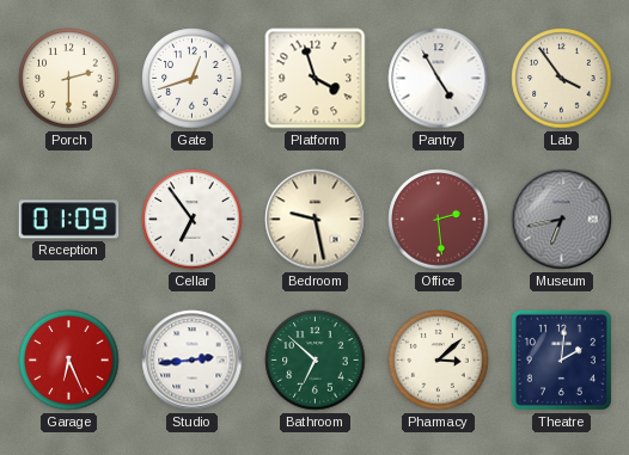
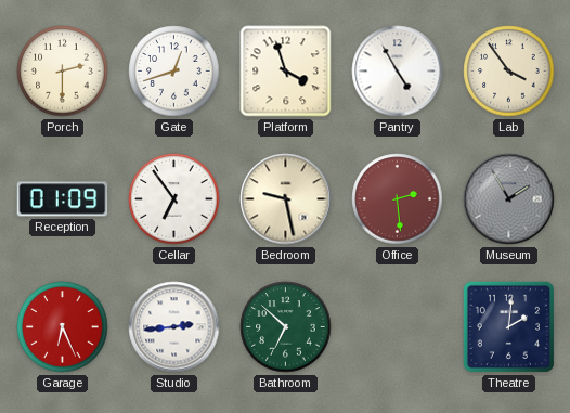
Museum: 6:43 -> 1:55 (509, 199)
Pharmacy: 3:08 -> none (439, 361)
